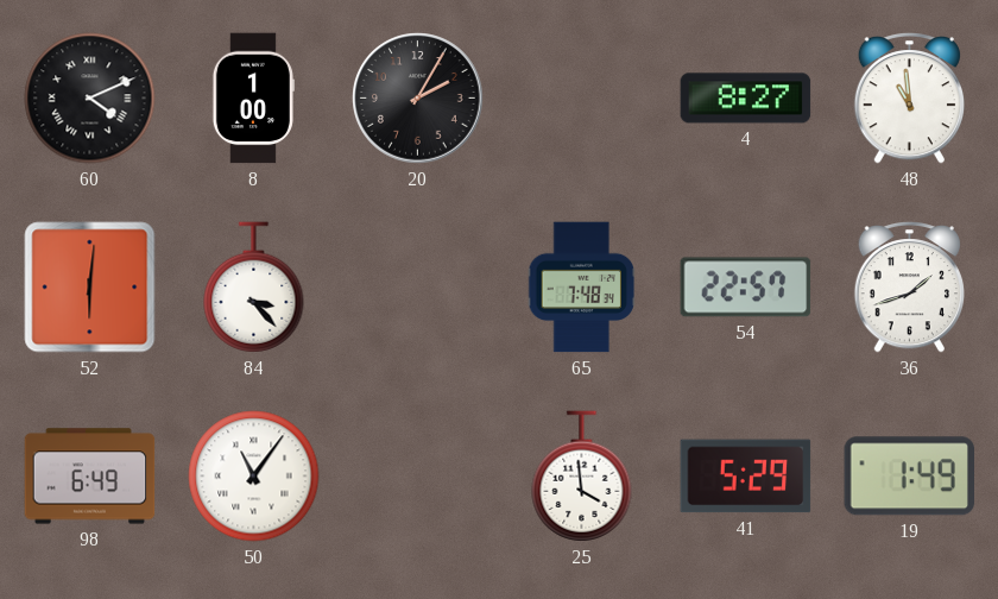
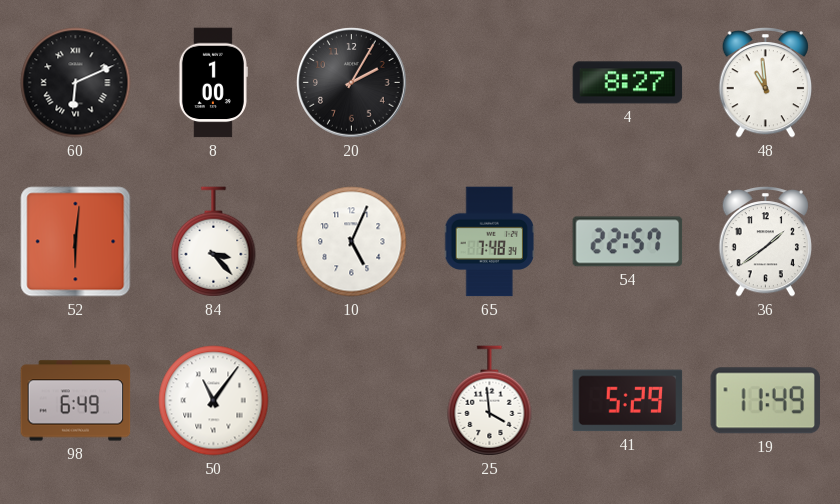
60: 4:11 -> 6:11 (76, 83)
10: none -> 5:04 (352, 242)
36: 1:42 -> 1:39 (765, 242)
19: 1:49 -> 11:49 (765, 401)
